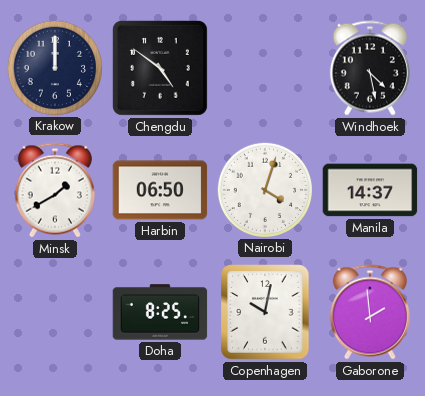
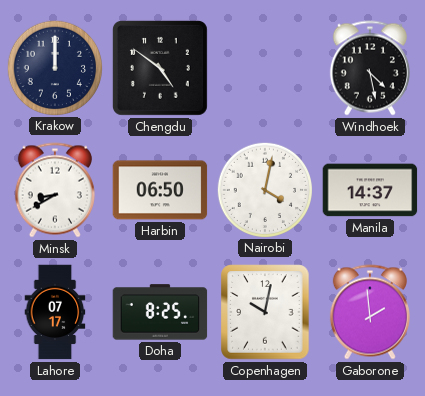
Minsk: 1:40 -> 8:40 (55, 190)
Nairobi: 4:03 -> 4:02 (264, 189)
Lahore: none -> 07:17 (55, 312)
